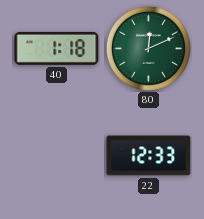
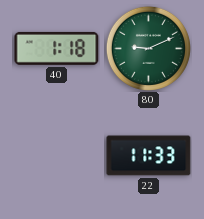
80: 12:11 -> 9:11 (148, 48)
22: 12:33 -> 11:33 (149, 156)
